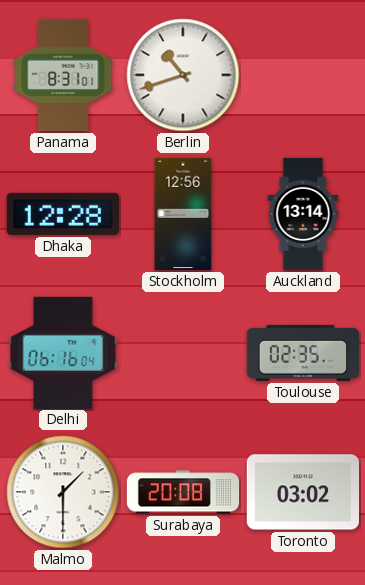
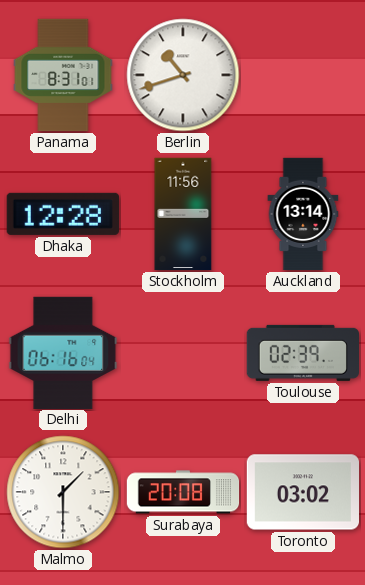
Stockholm: 12:56 -> 11:56 (183, 214)
Toulouse: 02:35 -> 02:39 (302, 353)
